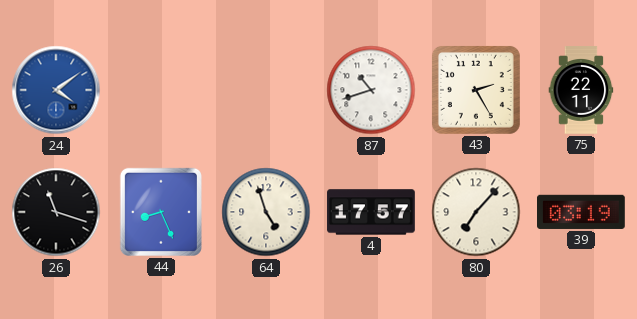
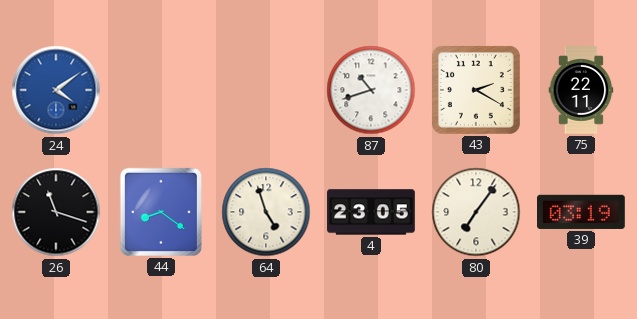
43: 2:25 -> 2:20 (476, 90)
44: 8:26 -> 8:21 (161, 212)
4: 17:57 -> 23:05 (371, 212)
80: 7:07 -> 7:06 (476, 212)
